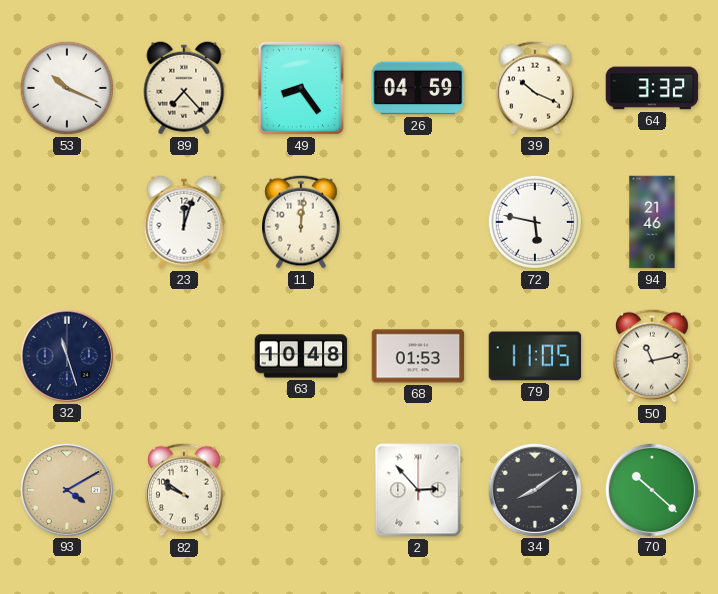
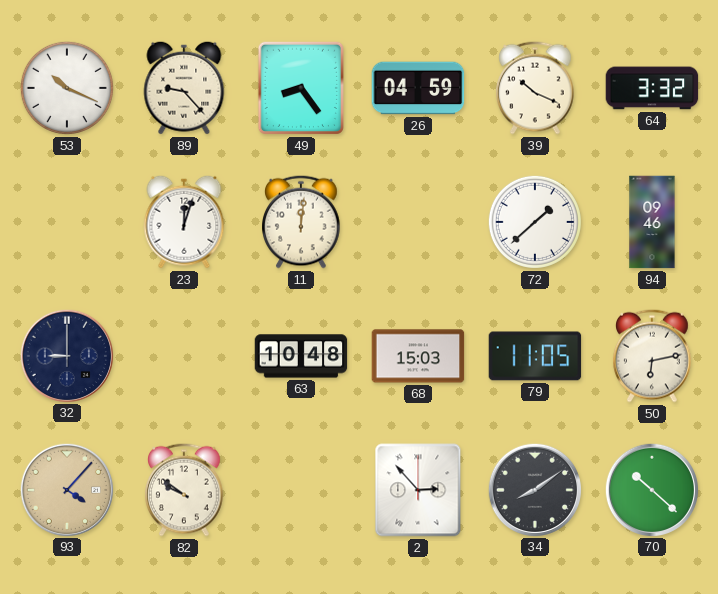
89: 7:23 -> 9:23 (184, 88)
72: 5:47 -> 1:38 (535, 222)
94: 21:46 -> 09:46 (652, 222)
32: 11:27 -> 9:00 (66, 355)
68: 01:53 -> 15:03 (418, 356)
50: 11:13 -> 6:13 (653, 356)
93: 4:10 -> 4:07 (66, 489)
